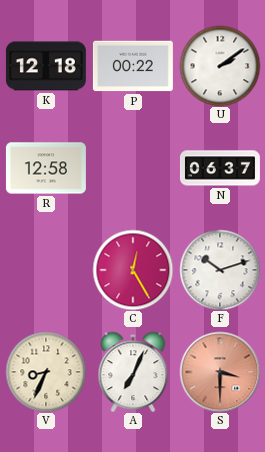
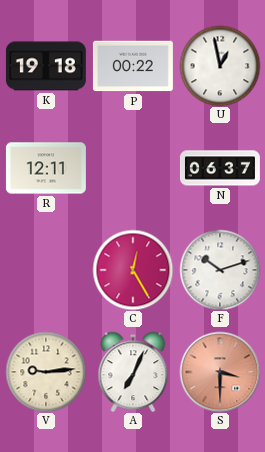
K: 12:18 -> 19:18 (46, 66)
U: 2:09 -> 12:58 (220, 66)
R: 12:58 -> 12:11 (46, 168)
V: 8:34 -> 9:14 (46, 372)
